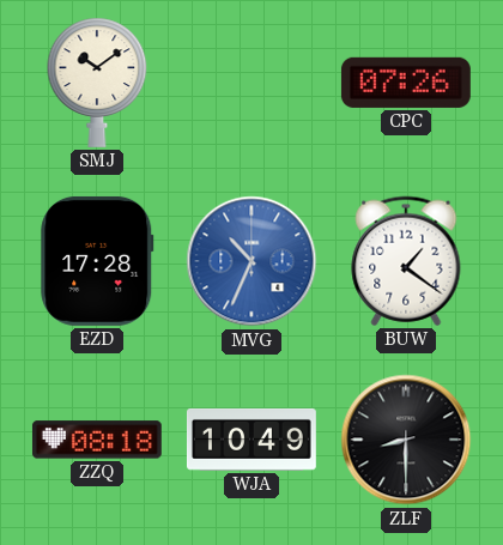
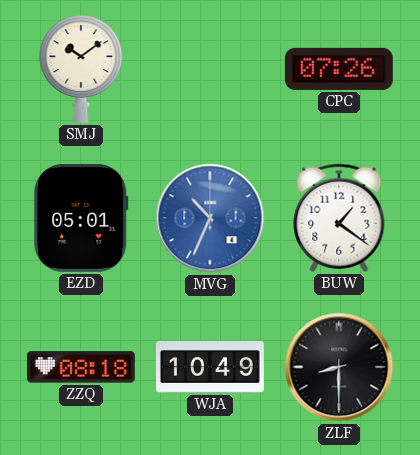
EZD: 17:28 -> 05:01 (81, 218)
